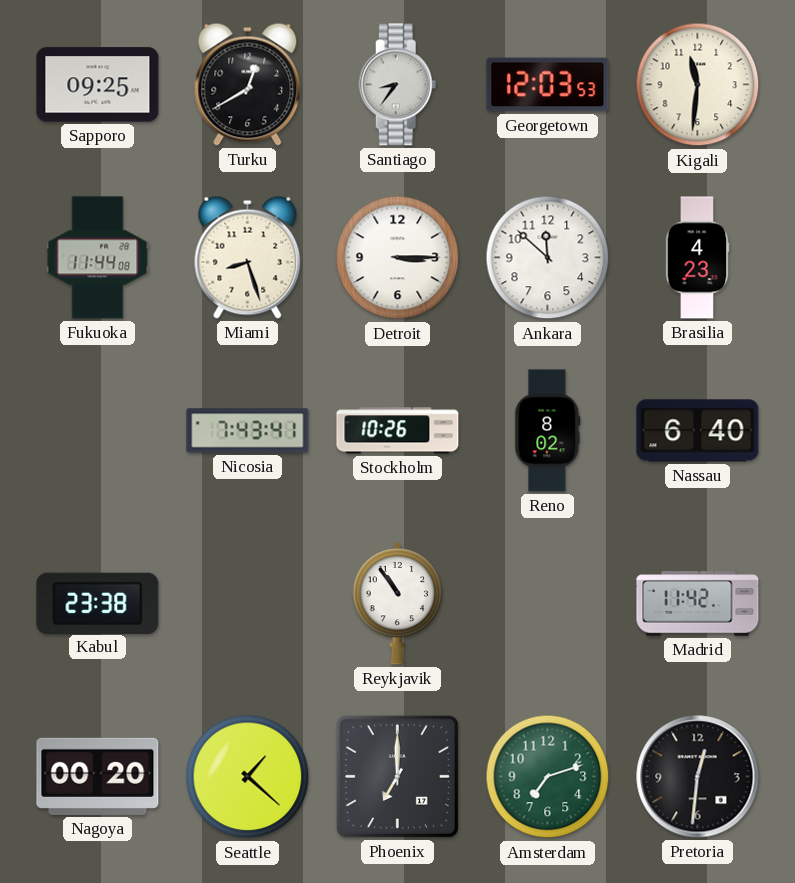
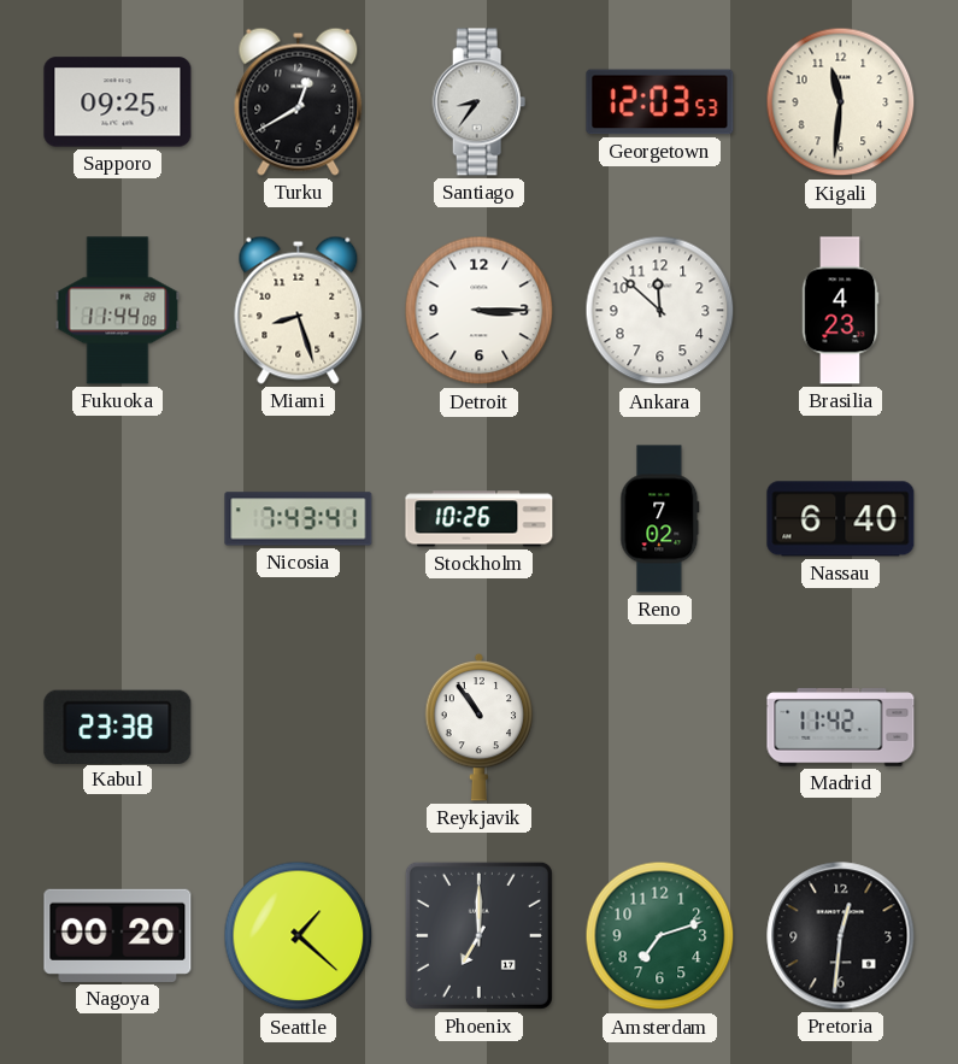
Reno: 8:02 -> 7:02 (660, 519)
